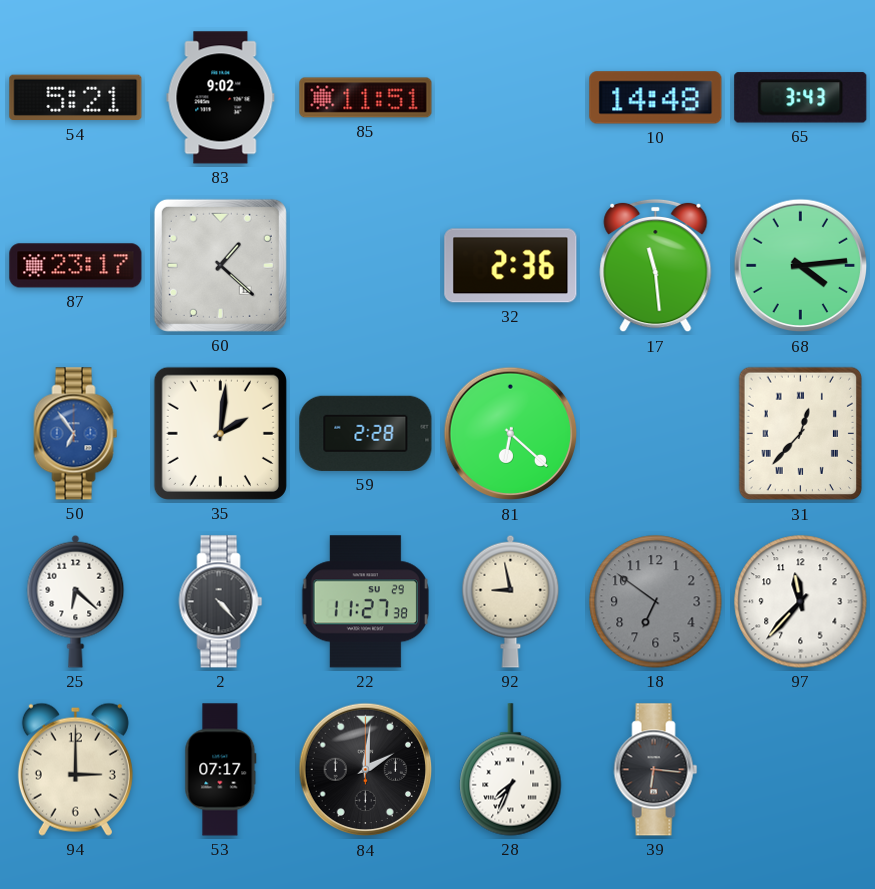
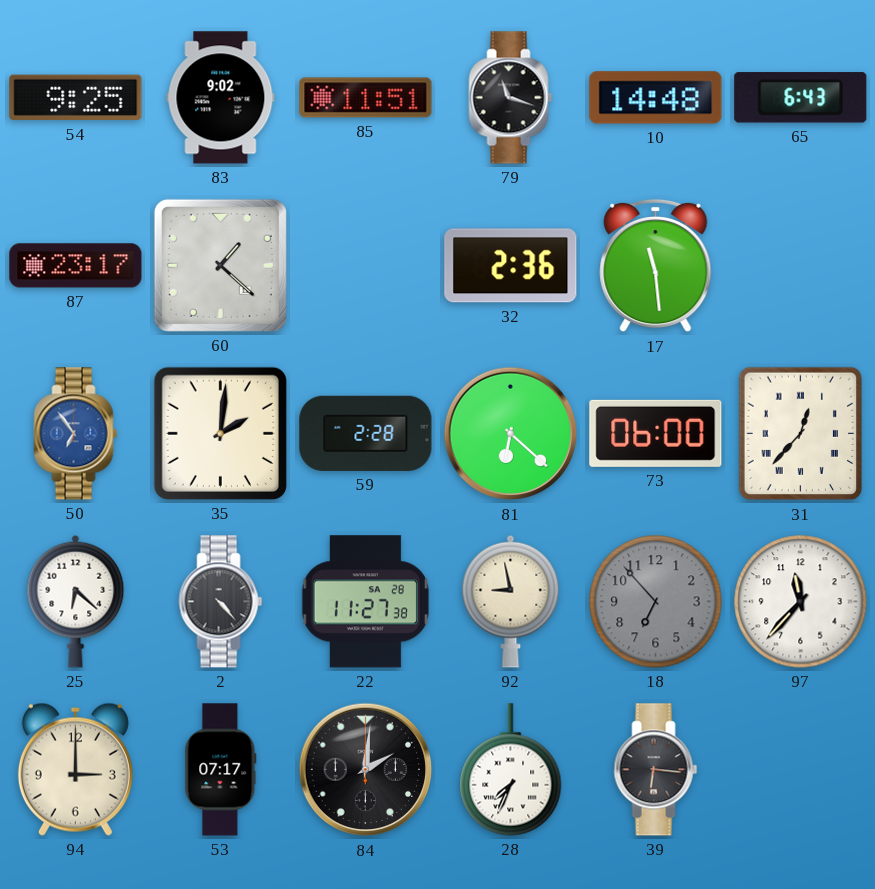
54: 5:21 -> 9:25 (76, 98)
79: none -> 11:18 (511, 98)
65: 3:43 -> 6:43 (801, 98)
68: 4:14 -> none (801, 266)
73: none -> 06:00 (656, 433)
22 date: SU 29 -> SA 28 (365, 602)
18: 6:51 -> 6:53 (656, 602)
